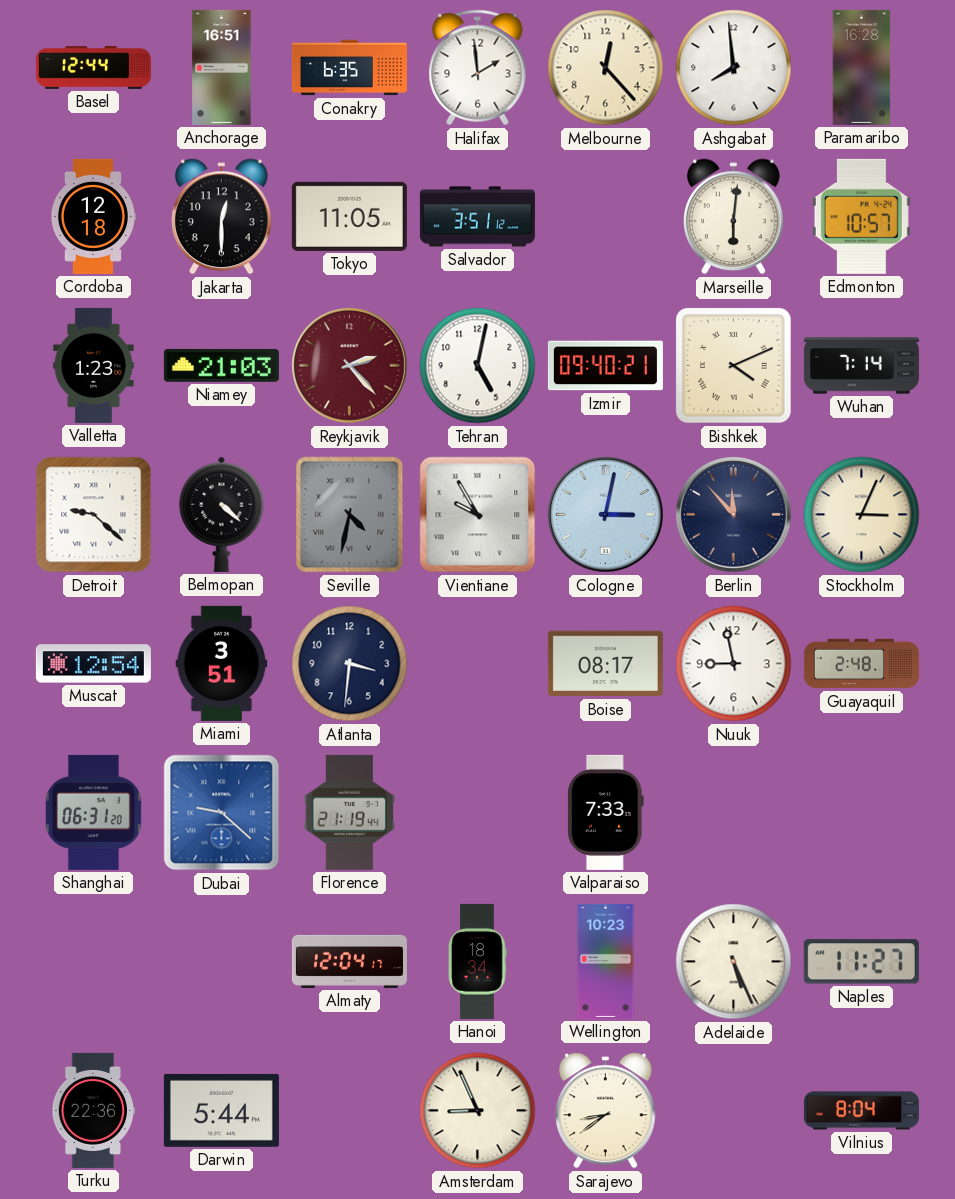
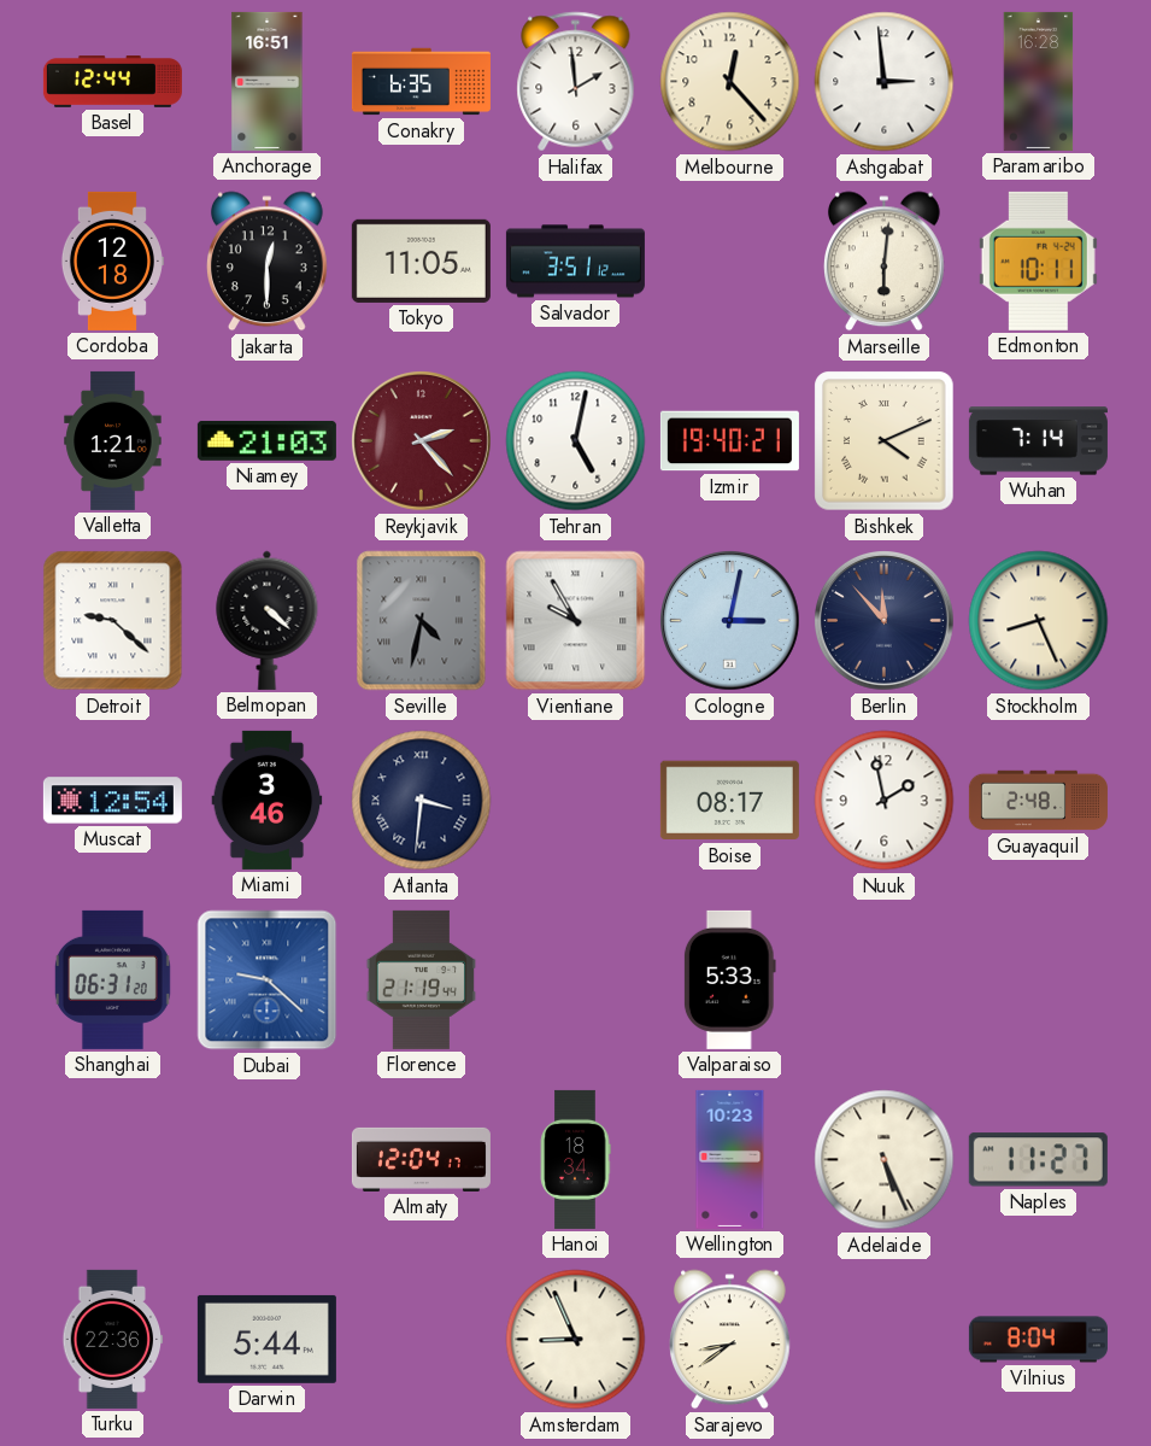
Ashgabat: 7:59 -> 2:59 (885, 82)
Edmonton: 10:57 -> 10:11 (1038, 260)
Valletta: 1:23 -> 1:21 (113, 440)
Izmir: 09:40 -> 19:40 (729, 441)
Stockholm: 3:04 -> 8:26 (1039, 621)
Miami: 3:51 -> 3:46 (268, 800)
Atlanta numerals: Arabic -> Roman (422, 801)
Nuuk: 8:58 -> 1:58 (885, 801)
Valparaiso: 7:33 -> 5:33 (729, 979)
